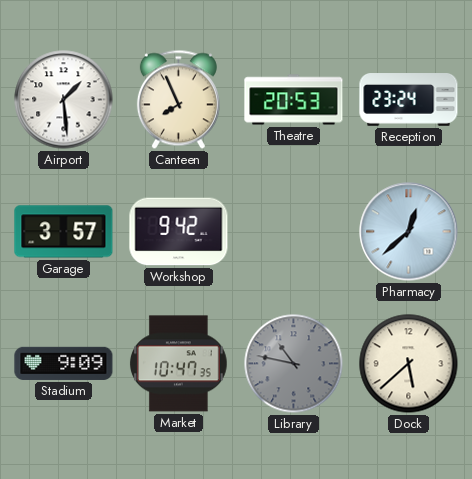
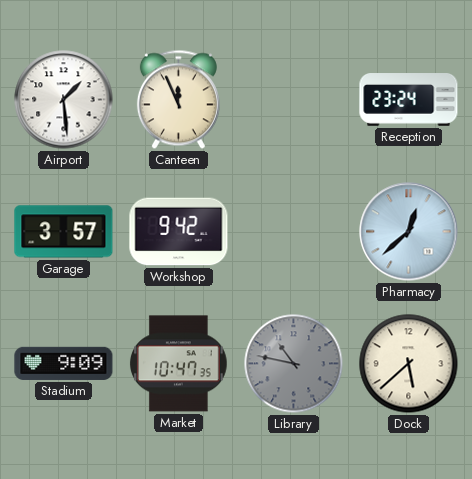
Canteen: 7:56 -> 11:56 (178, 100)
Theatre: 20:53 -> none (294, 100)
